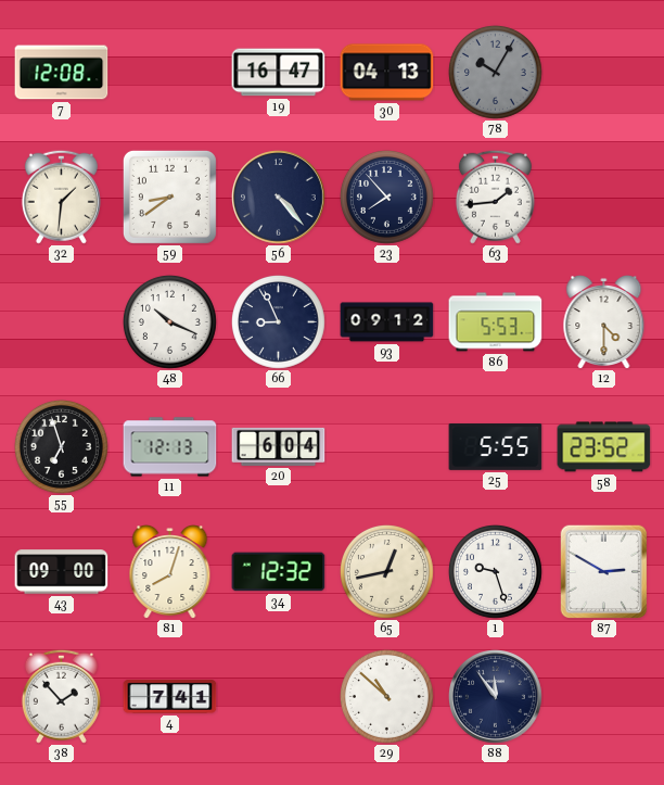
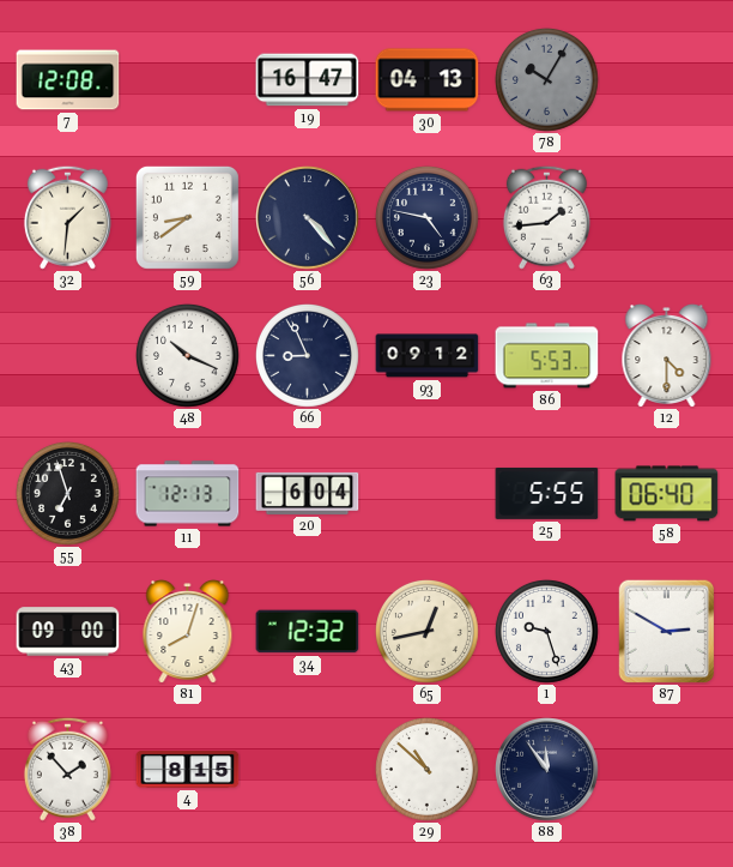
23: 7:53 -> 4:47 (426, 217)
58: 23:52 -> 06:40 (667, 494)
4: 7:41 -> 8:15 (188, 770)
